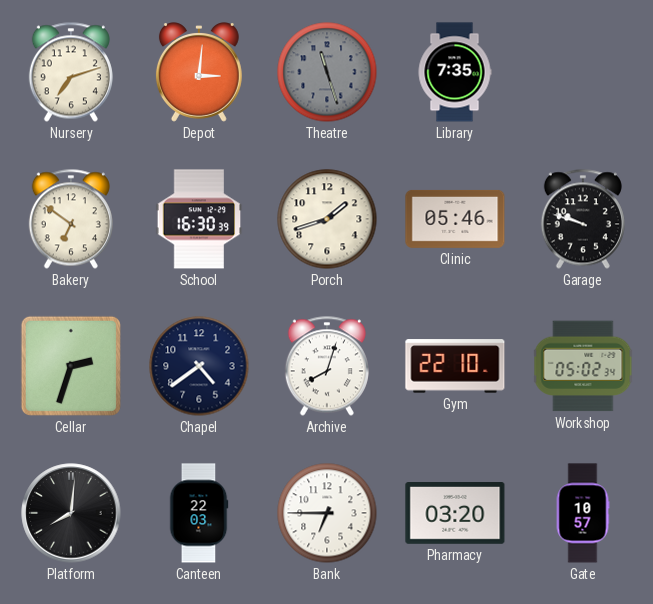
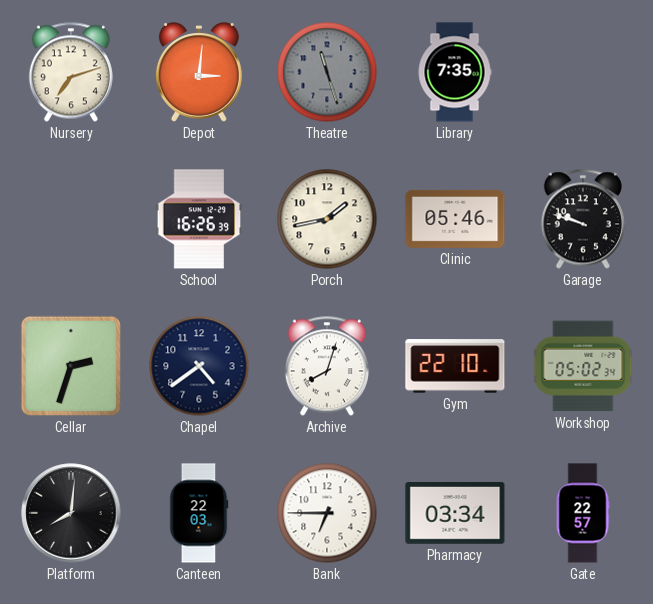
Bakery: 6:51 -> none (71, 219)
School: 16:30 -> 16:26 (199, 219)
Porch: 1:42 -> 1:43 (327, 219)
Pharmacy: 03:20 -> 03:34 (455, 514)
Gate: 10:57 -> 22:57 (583, 513)
